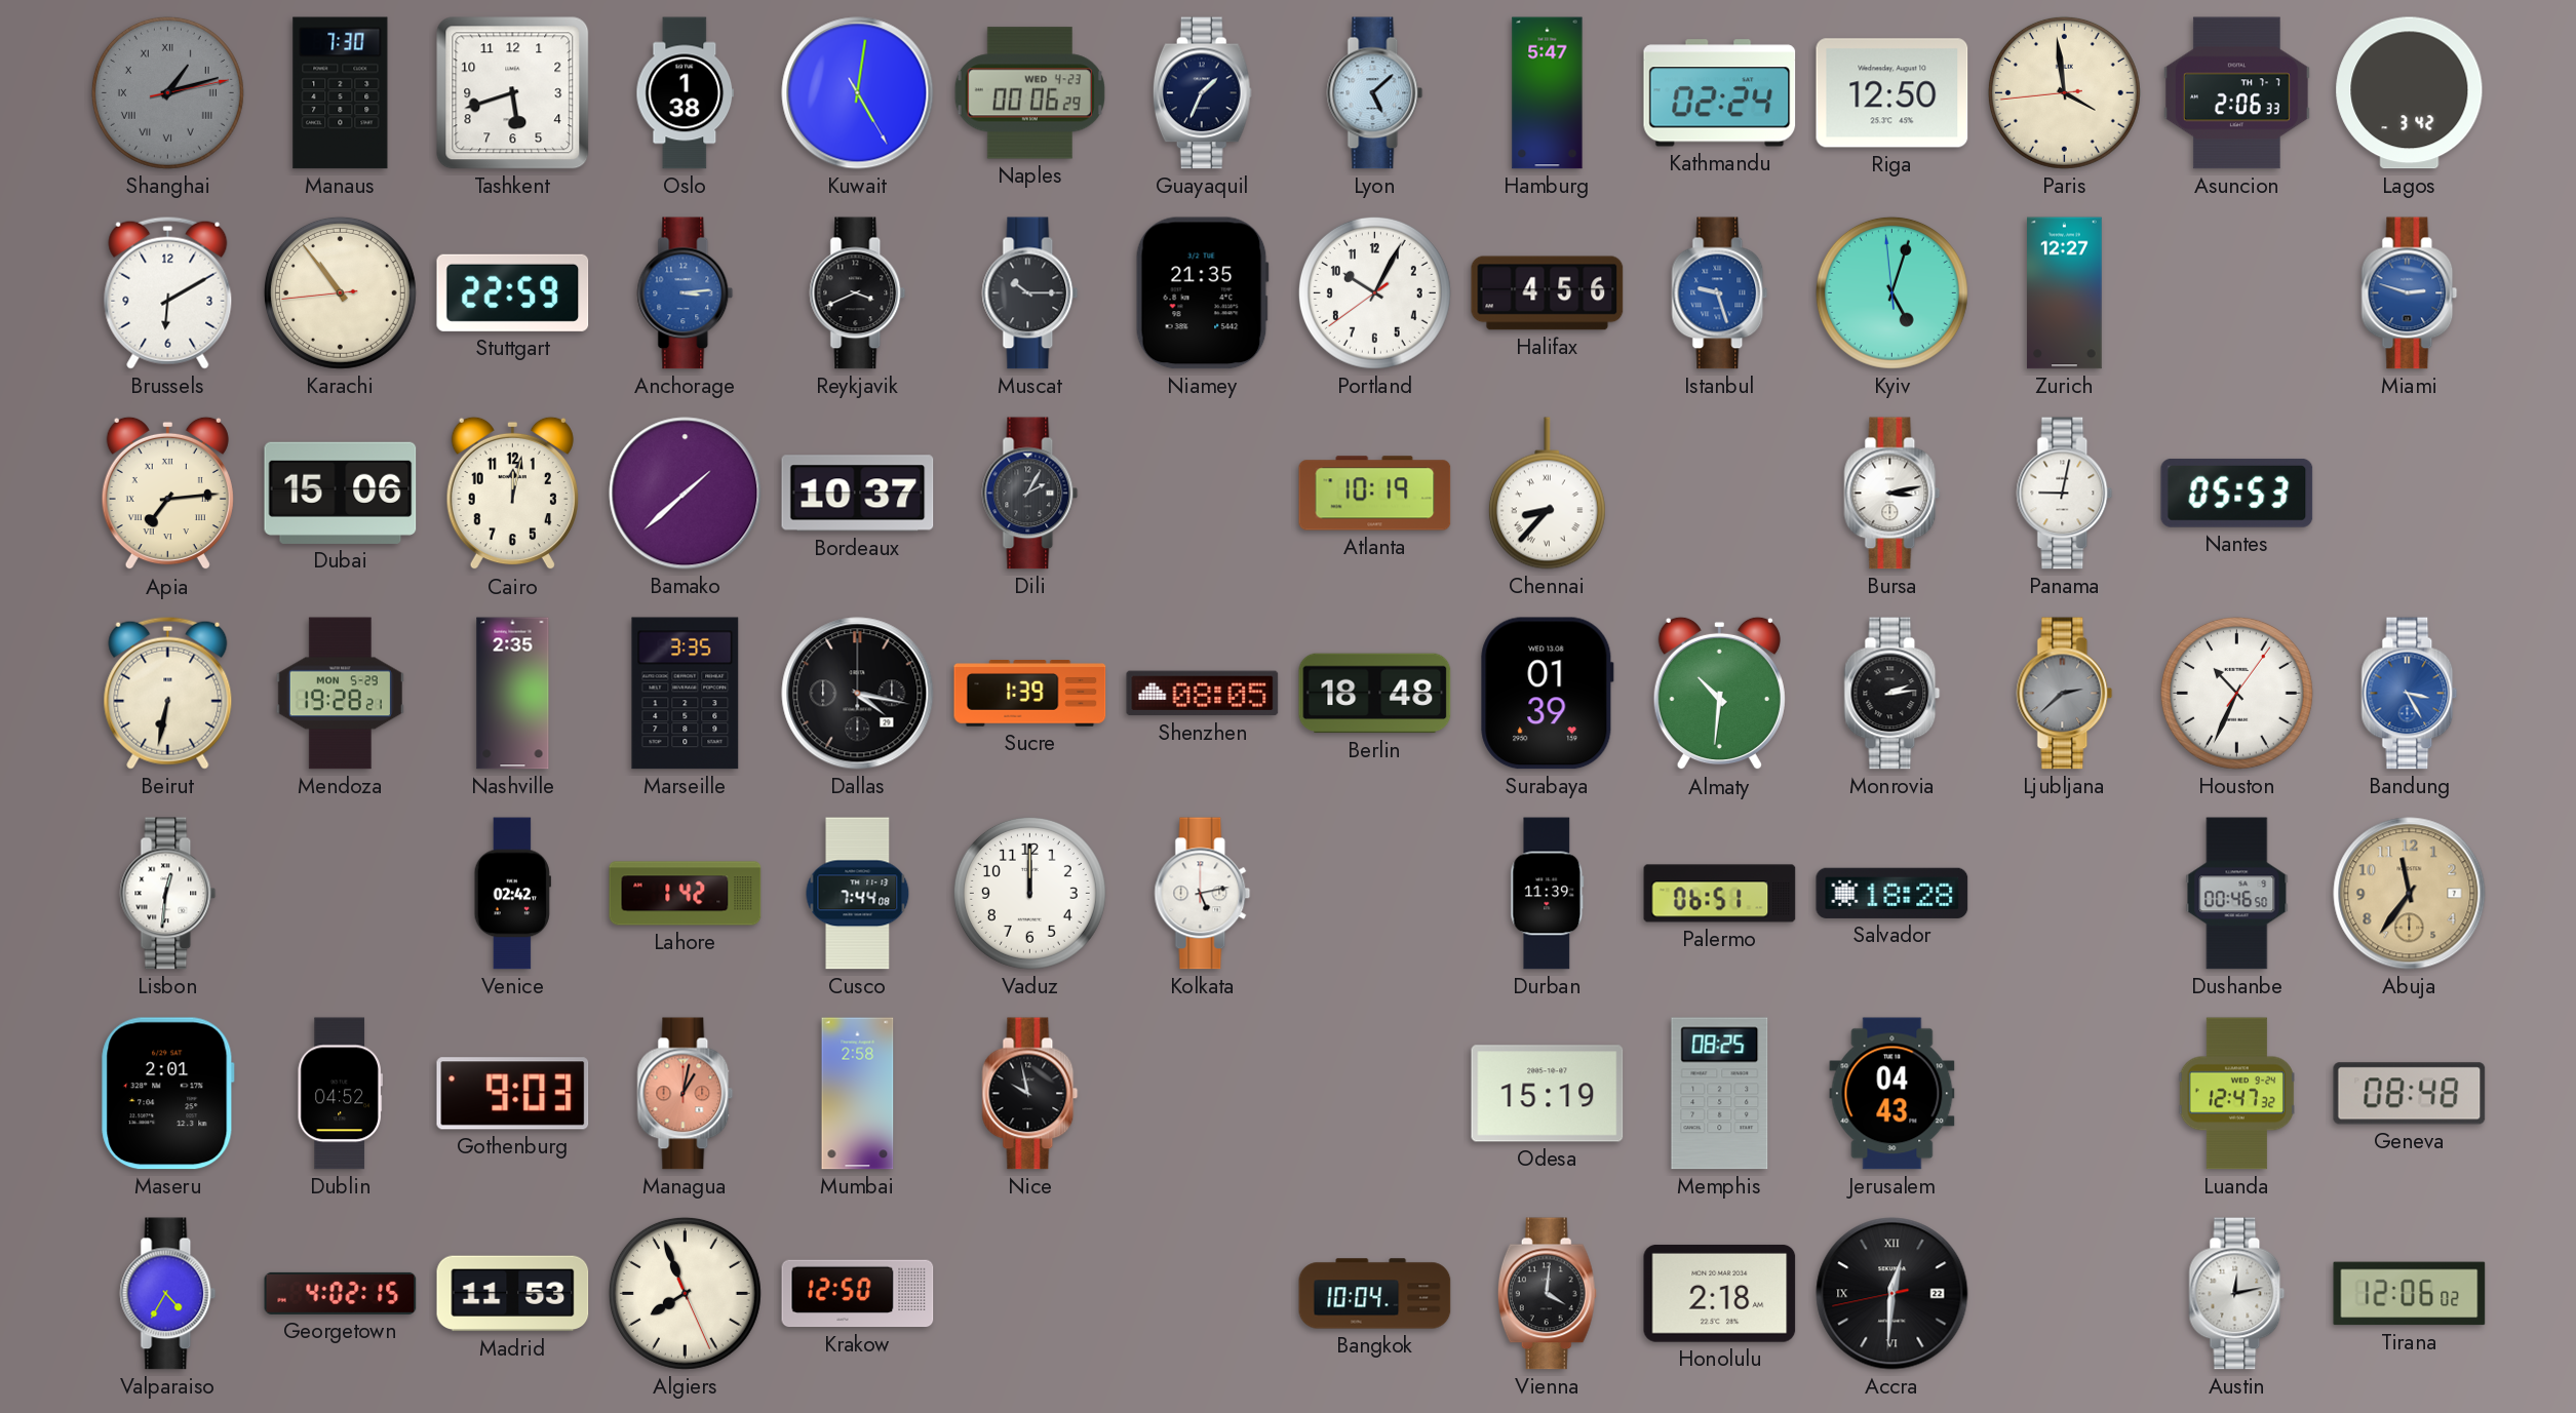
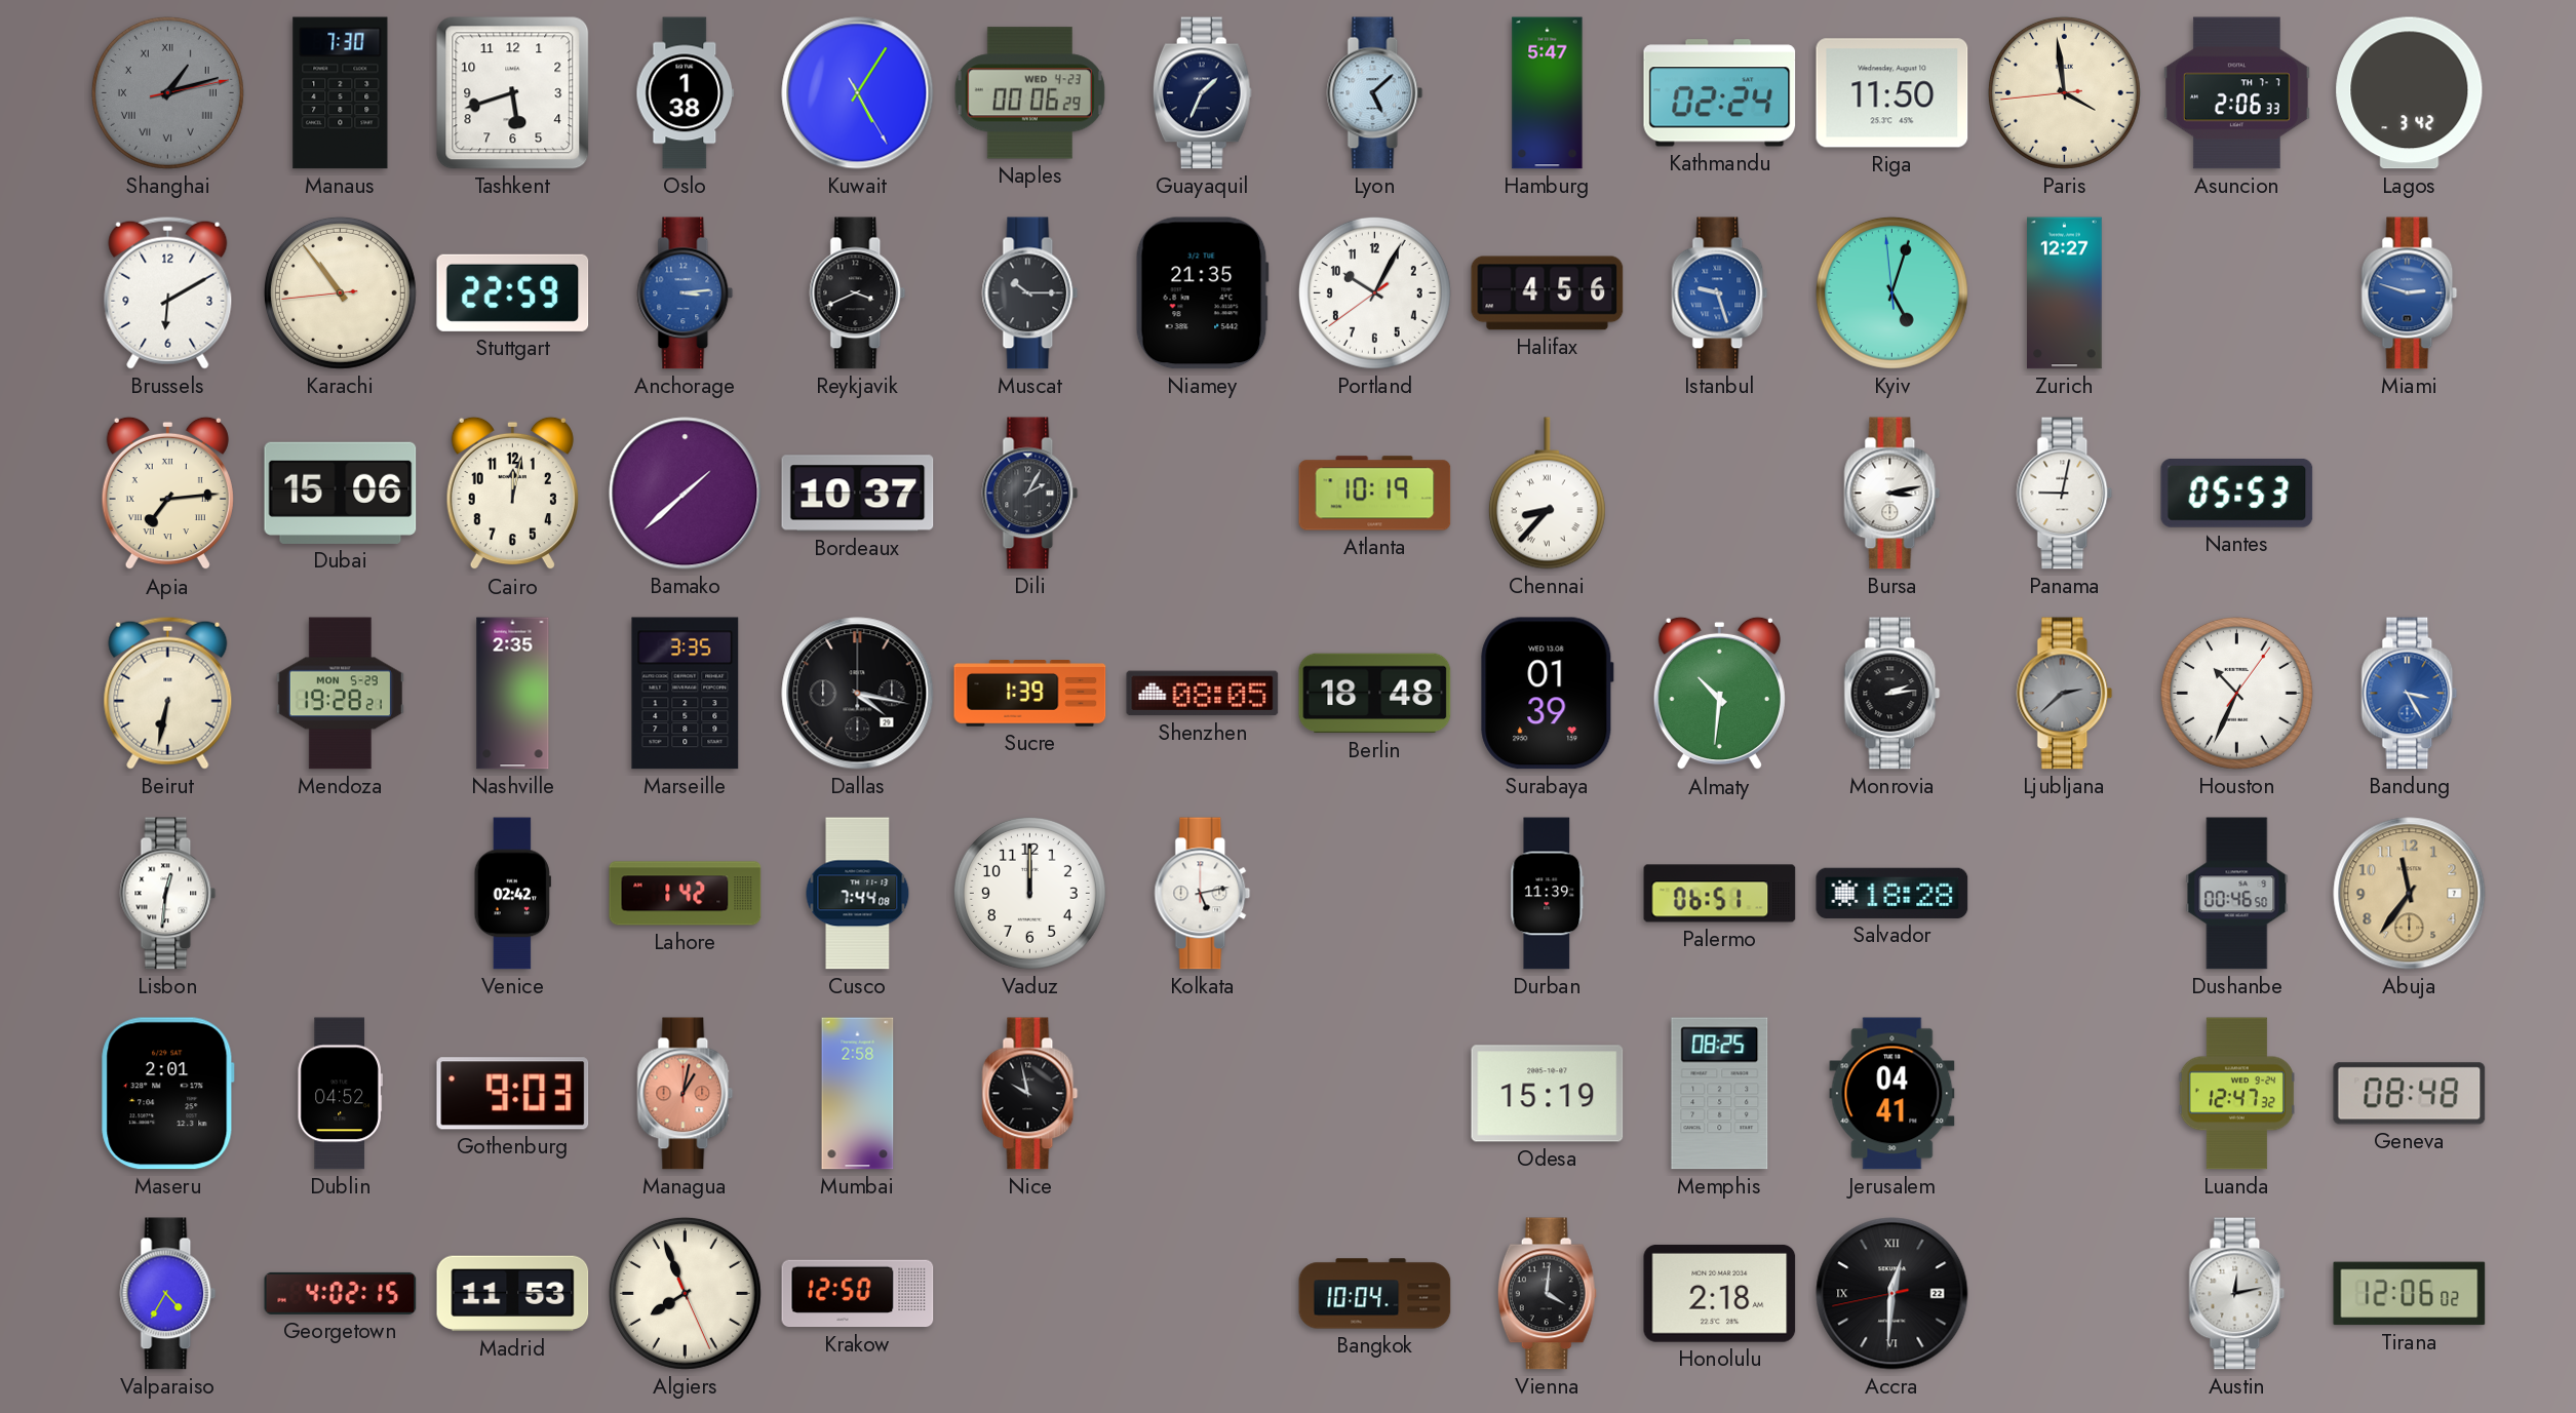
Kuwait: 5:01 -> 5:05 (858, 93)
Riga: 12:50 -> 11:50 (1892, 93)
Jerusalem: 04:43 -> 04:41 (1892, 1094)
